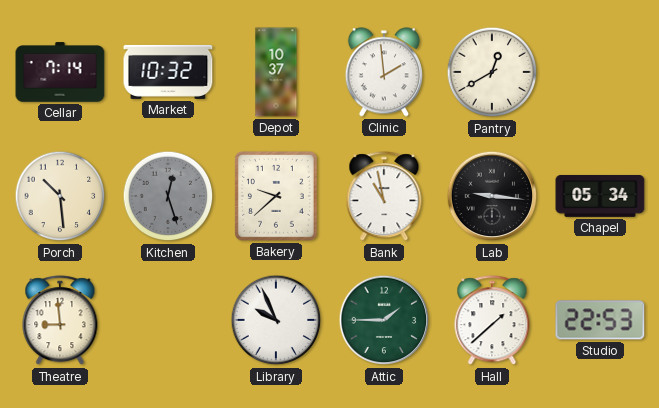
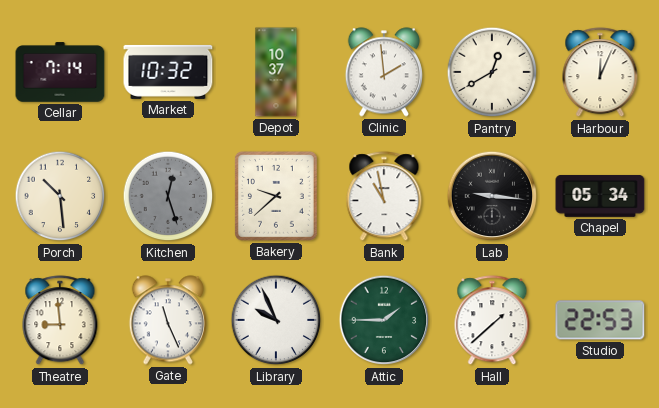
Harbour: none -> 12:04 (600, 73)
Gate: none -> 11:26 (168, 320)
